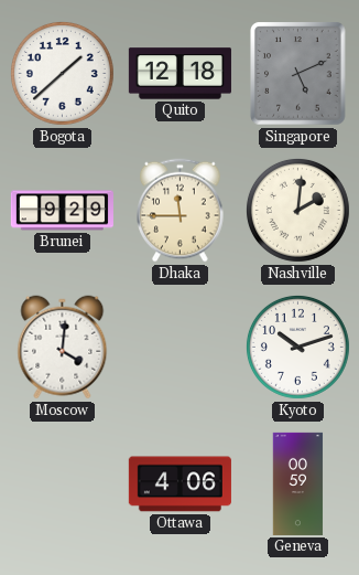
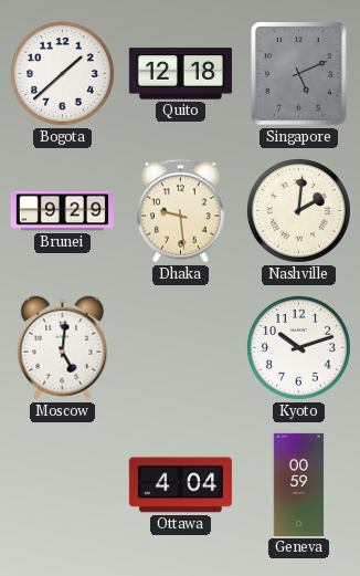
Dhaka: 11:45 -> 9:29 (181, 211)
Moscow: 4:01 -> 5:01 (63, 348)
Ottawa: 4:06 -> 4:04 (180, 485)
